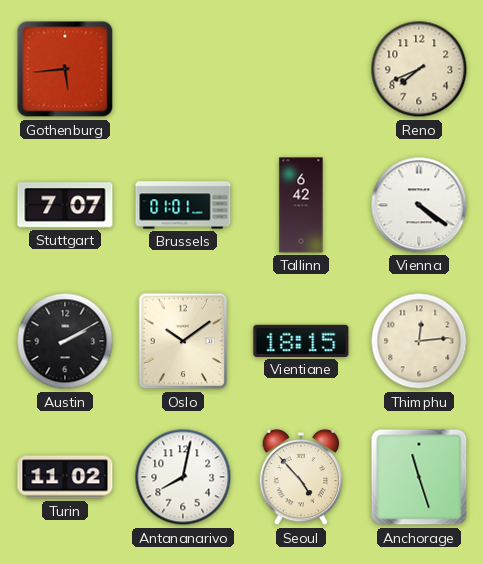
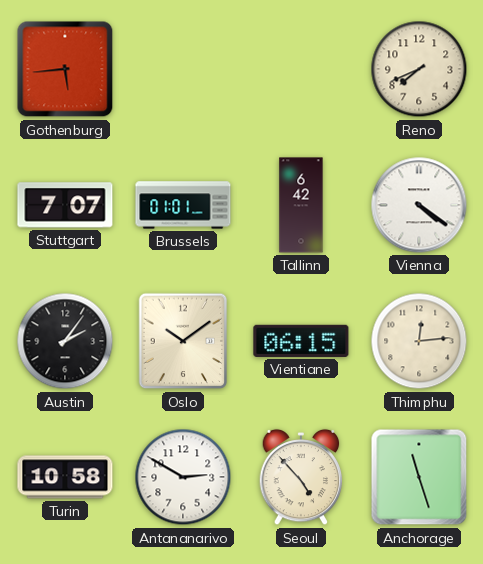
Austin: 2:10 -> 2:06 (65, 341)
Vientiane: 18:15 -> 06:15 (301, 341)
Turin: 11:02 -> 10:58 (65, 477)
Antananarivo: 8:02 -> 2:50 (183, 477)
